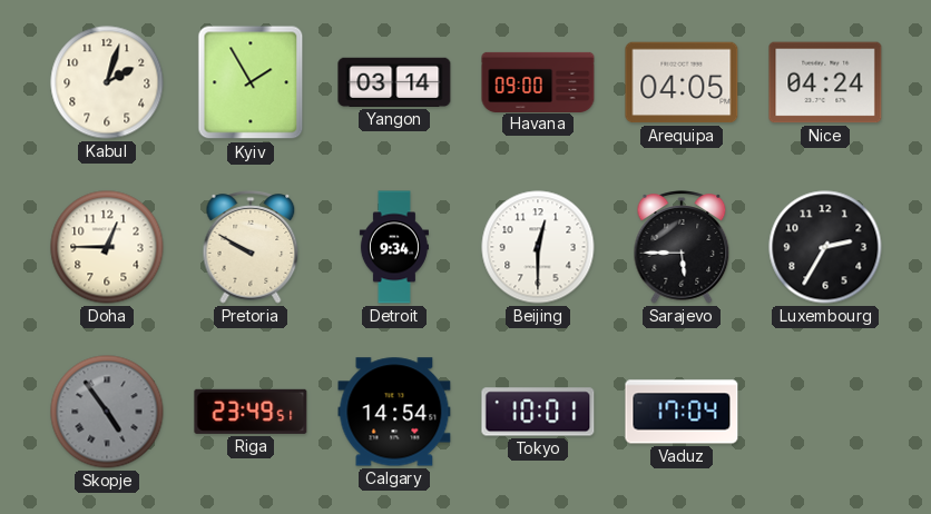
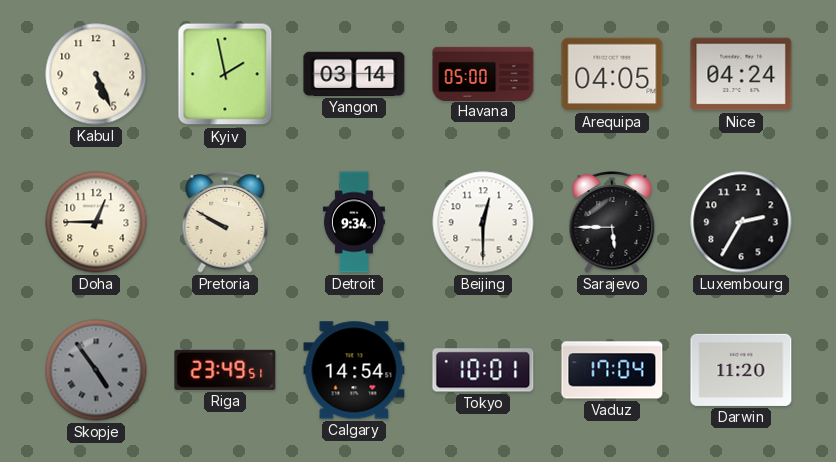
Kabul: 2:03 -> 5:26 (96, 74)
Kyiv: 1:55 -> 1:58 (225, 74)
Havana: 09:00 -> 05:00 (483, 73)
Darwin: none -> 11:20 (741, 370)
